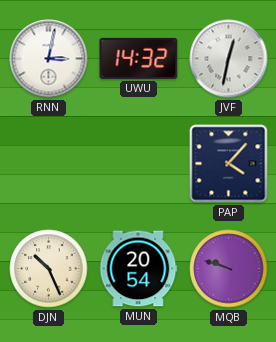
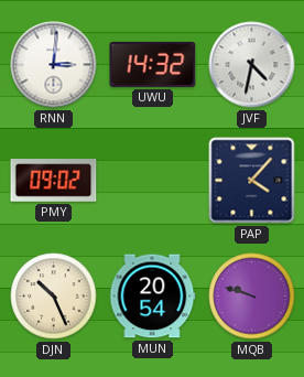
RNN: 3:02 -> 3:01 (54, 65)
JVF: 12:32 -> 4:32 (252, 65)
PMY: none -> 09:02 (54, 181)
